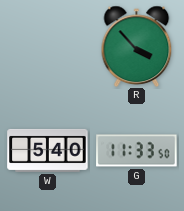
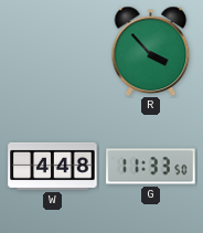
W: 5:40 -> 4:48 (53, 166)
